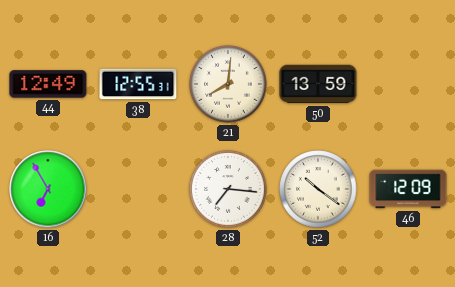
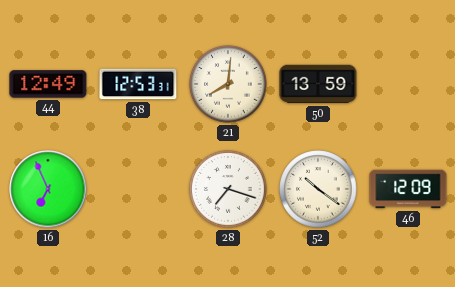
38: 12:55 -> 12:53 (138, 84)
16: 6:55 -> 6:56 (48, 189)
28: 7:16 -> 7:18 (228, 189)
